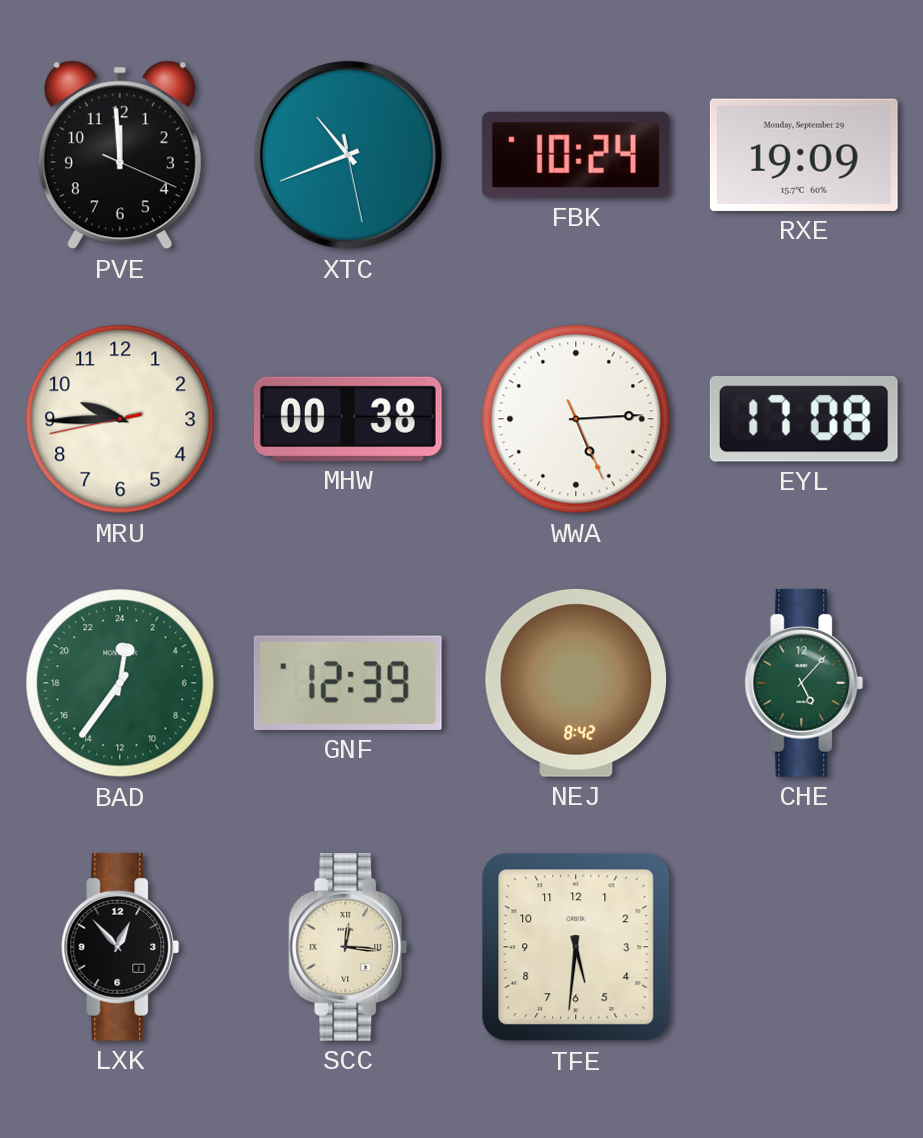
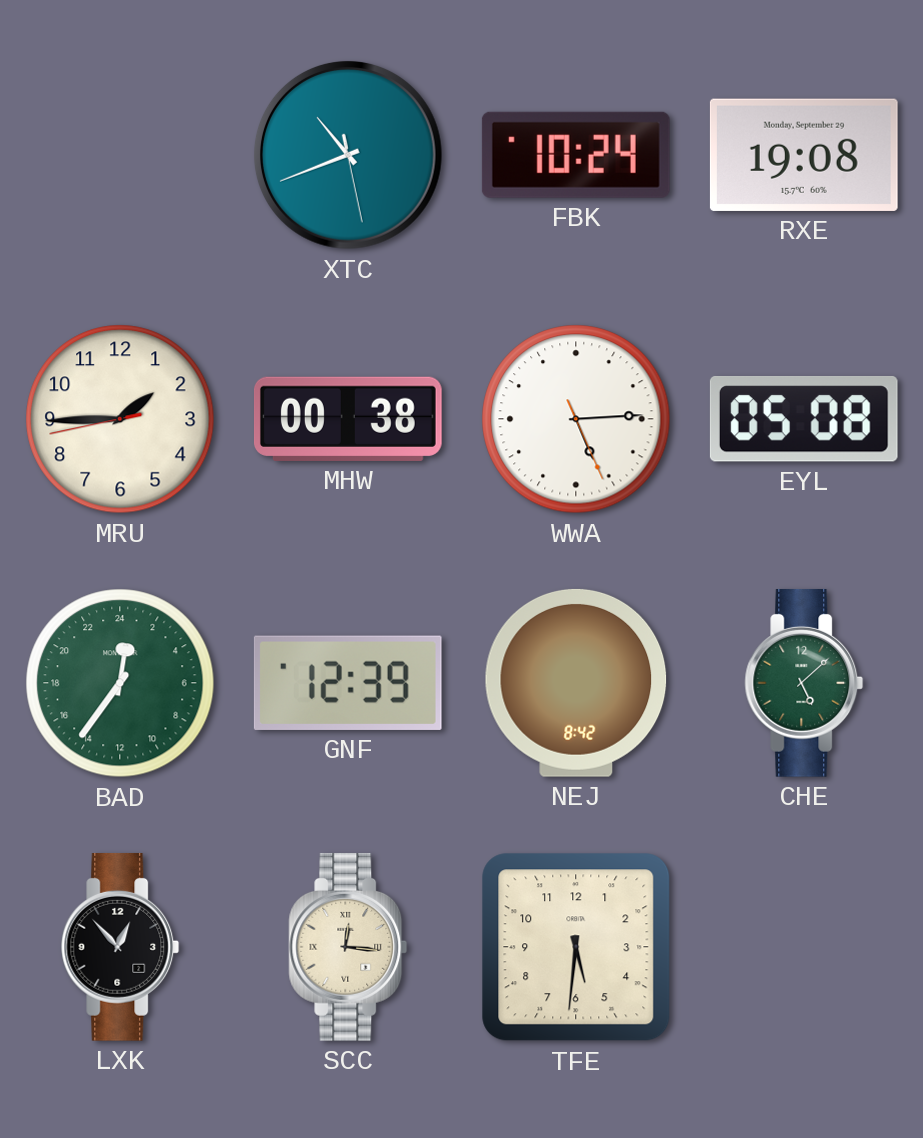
PVE: 11:59 -> none (120, 155)
RXE: 19:09 -> 19:08 (804, 155)
MRU: 9:44 -> 1:44 (120, 419)
EYL: 17:08 -> 05:08 (804, 419)
CHE: 5:07 -> 5:08 (804, 683)
